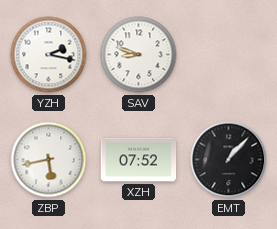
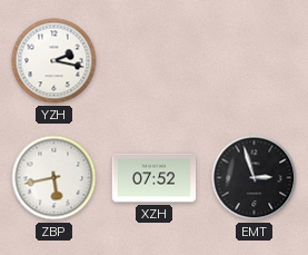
SAV: 8:48 -> none (139, 55)
EMT: 1:07 -> 2:57 (255, 178)
